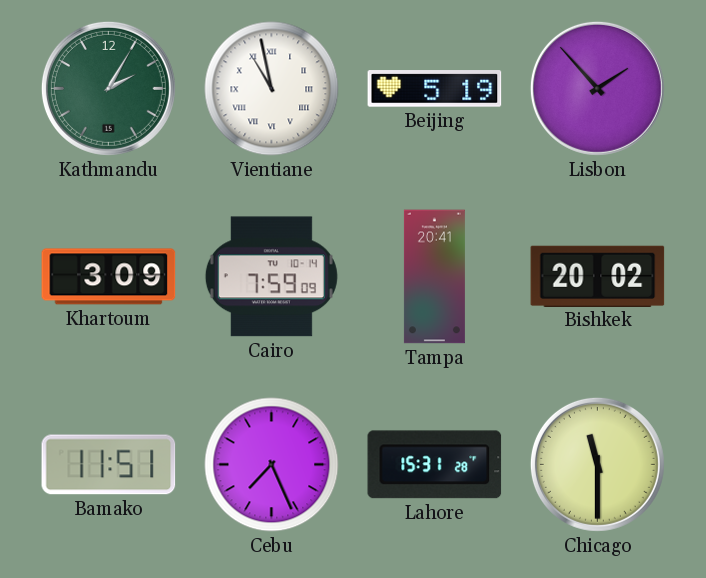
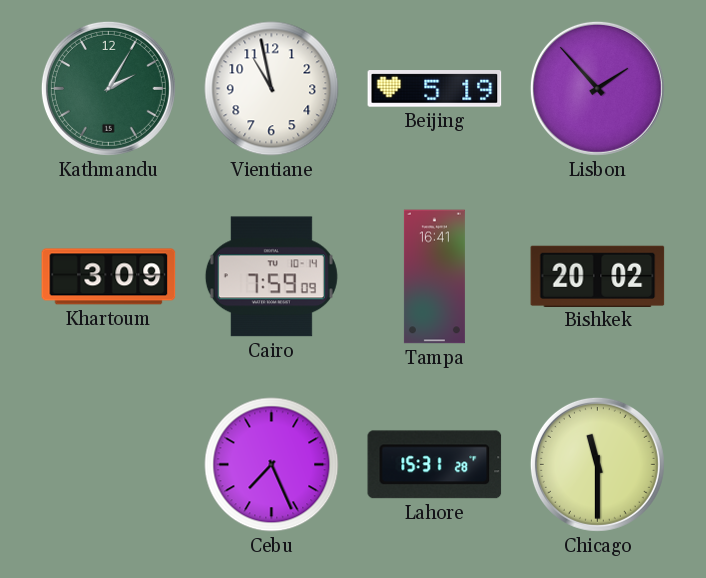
Vientiane numerals: Roman -> Arabic (272, 89)
Tampa: 20:41 -> 16:41 (434, 277)
Bamako: 11:51 -> none (109, 465)
